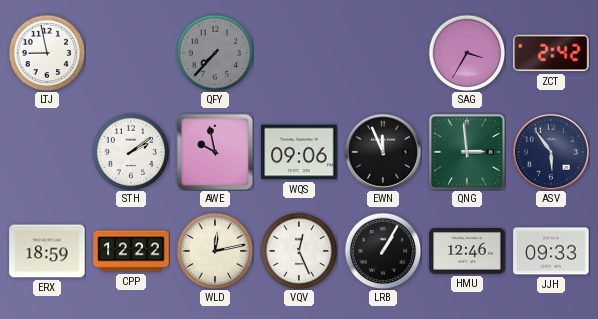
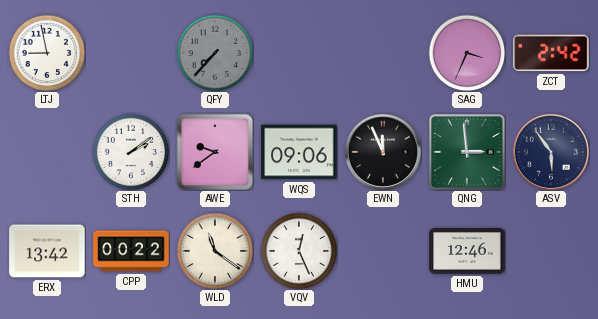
SAG: 3:35 -> 3:34 (467, 53)
AWE: 9:58 -> 9:39 (215, 152)
ERX: 18:59 -> 13:42 (47, 251)
CPP: 12:22 -> 00:22 (131, 251)
WLD: 12:13 -> 11:21 (215, 251)
LRB: 1:05 -> none (383, 251)
JJH: 09:33 -> none (551, 251)
